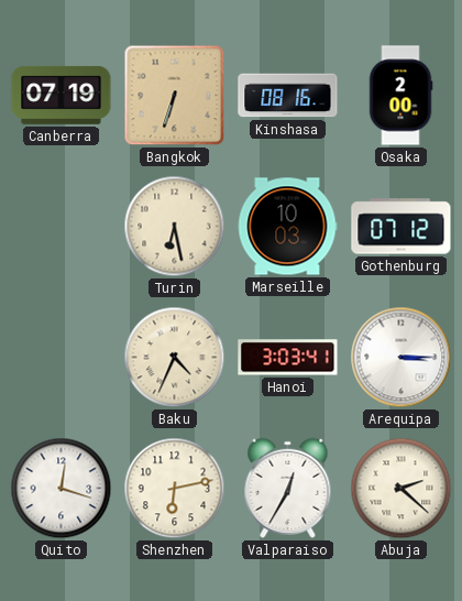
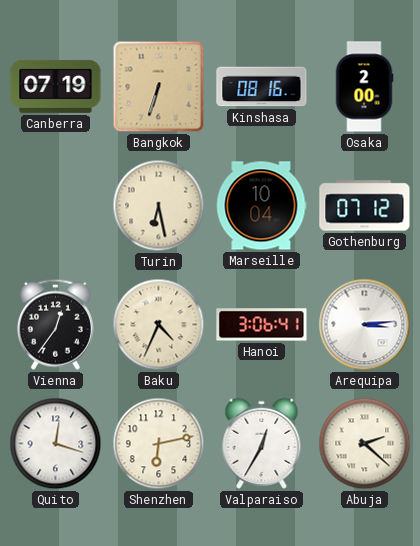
Marseille: 10:03 -> 10:04 (261, 206)
Vienna: none -> 12:36 (55, 324)
Hanoi: 3:03 -> 3:06 (262, 325)
Arequipa: 3:15 -> 3:14 (365, 325)
